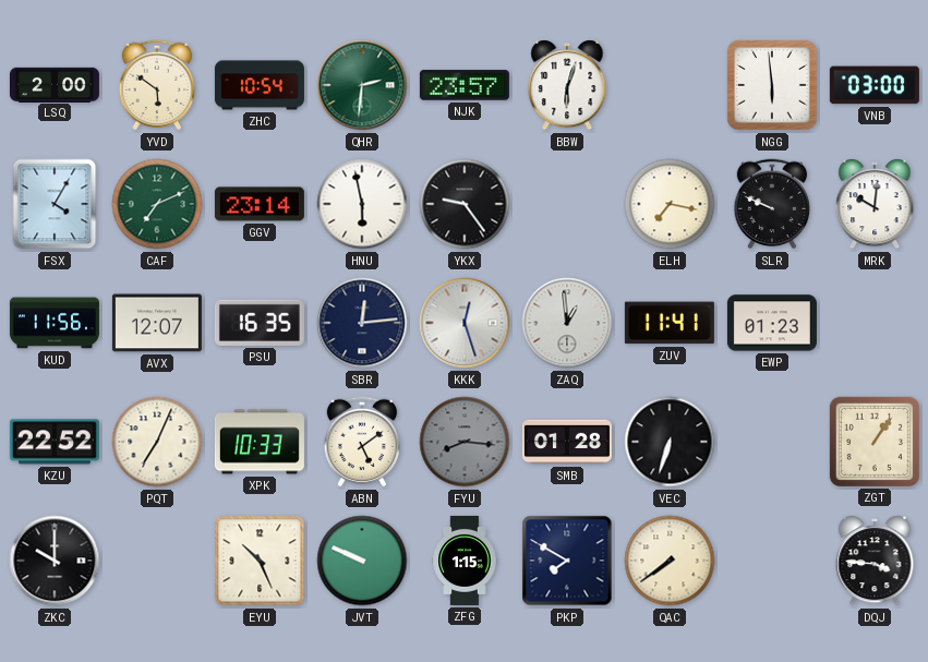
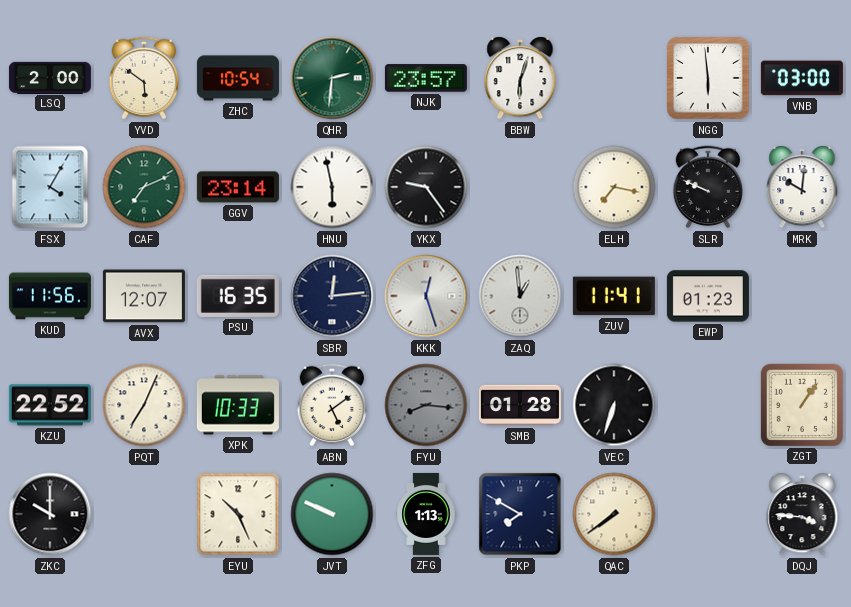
ZFG: 1:15 -> 1:13 (426, 514)
